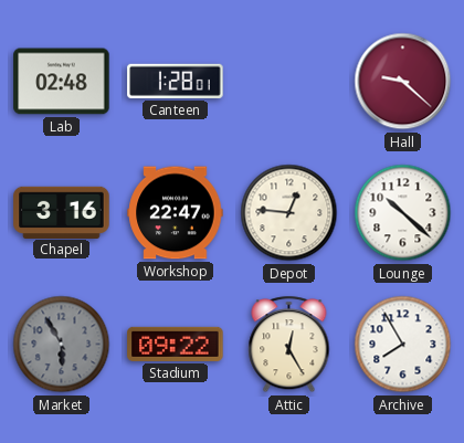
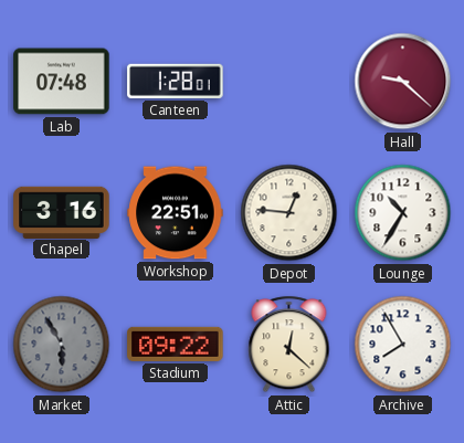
Lab: 02:48 -> 07:48 (62, 82)
Workshop: 22:47 -> 22:51 (176, 213)
Lounge: 10:22 -> 10:35 (403, 213)
Attic: 12:25 -> 12:22 (289, 345)
